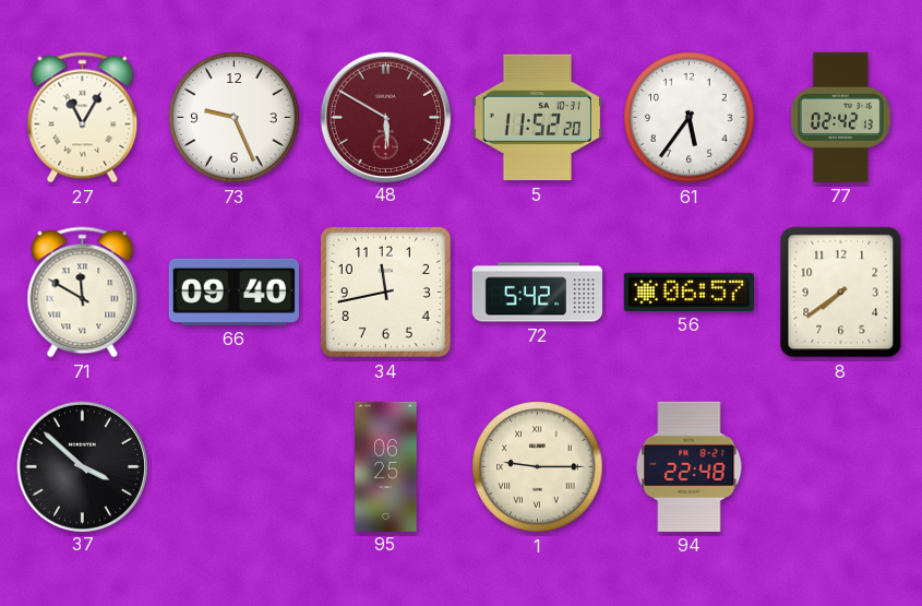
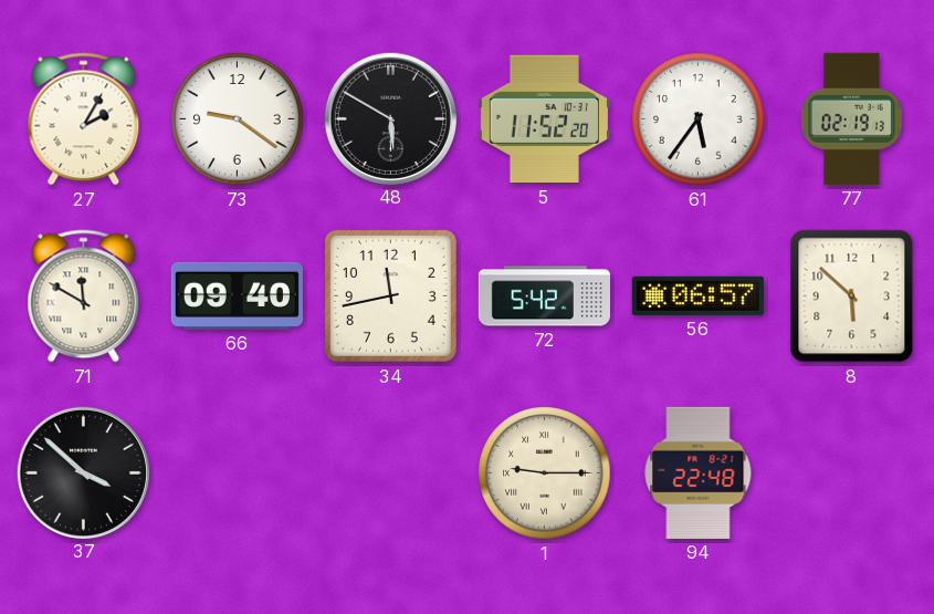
27: 11:05 -> 2:05 (84, 119)
73: 9:26 -> 9:21 (238, 119)
48 dial: burgundy -> black (390, 118)
77: 02:42 -> 02:19 (851, 118)
8: 7:39 -> 5:52 (852, 296)
95: 06:25 -> none (386, 466)
